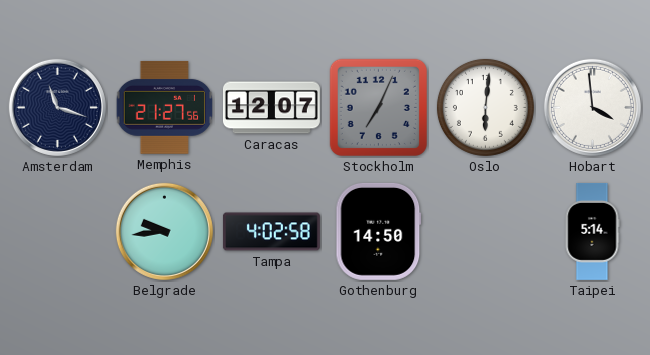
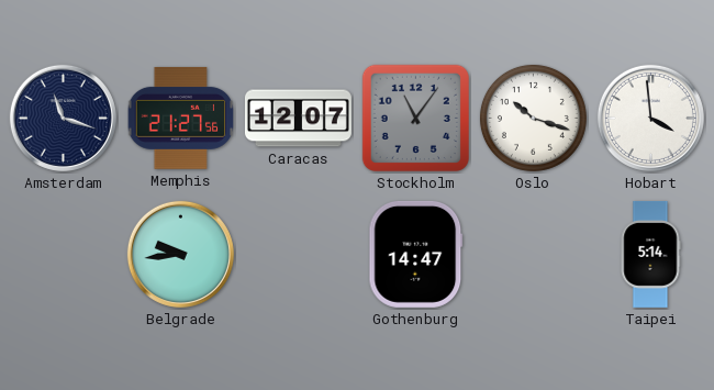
Stockholm: 7:04 -> 11:06 (415, 118)
Oslo: 6:01 -> 10:18 (533, 118)
Tampa: 4:02 -> none (271, 232)
Gothenburg: 14:50 -> 14:47 (416, 254)
